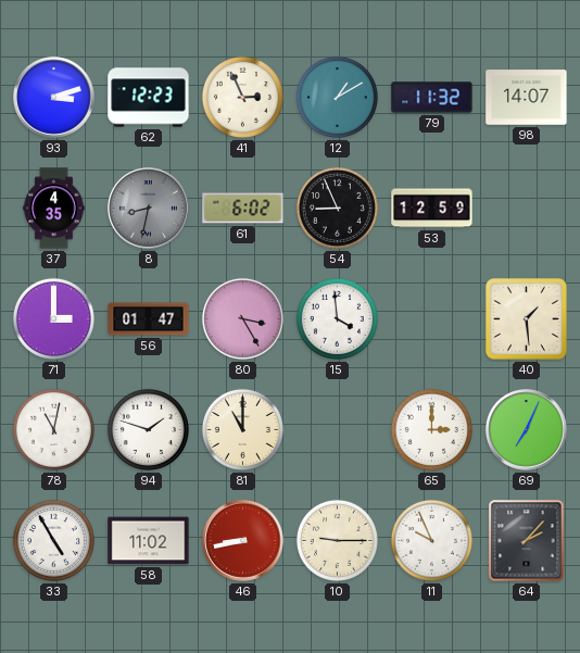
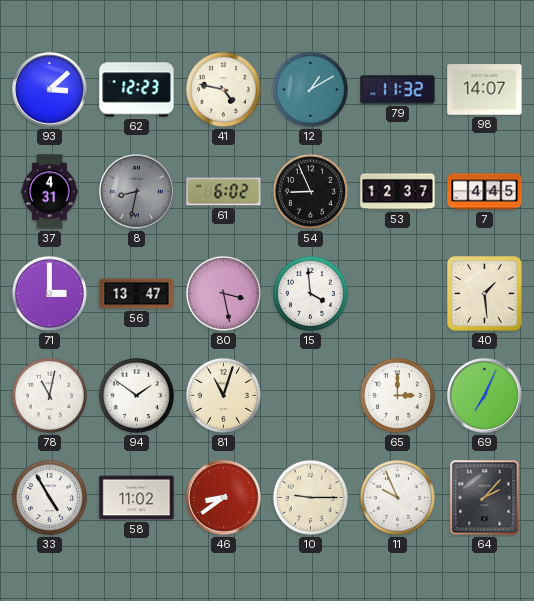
93: 3:12 -> 3:08 (50, 90)
41: 2:56 -> 4:47 (223, 89)
37: 4:35 -> 4:31 (50, 192)
53: 12:59 -> 12:37 (398, 192)
7: none -> 4:45 (485, 192)
56: 01:47 -> 13:47 (137, 294)
80: 3:25 -> 3:28 (223, 293)
94: 1:48 -> 1:51 (136, 395)
81: 11:00 -> 11:03 (223, 395)
46: 8:43 -> 8:39 (224, 498)
